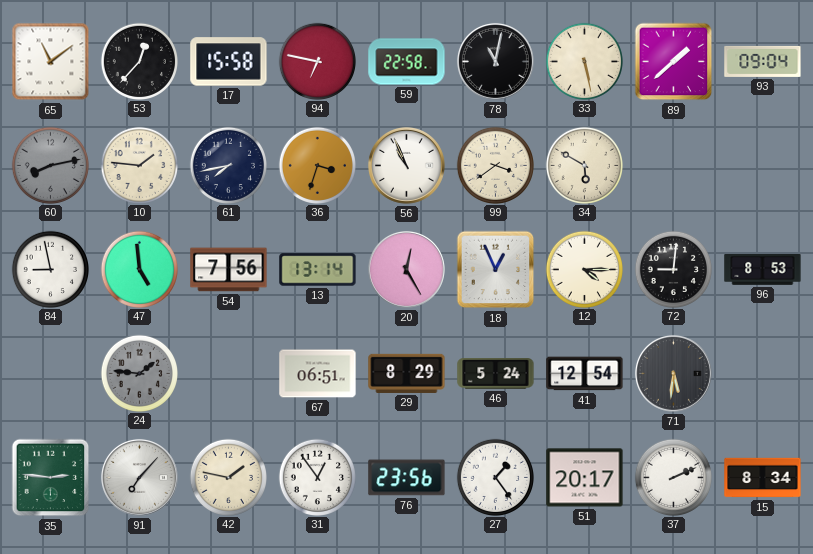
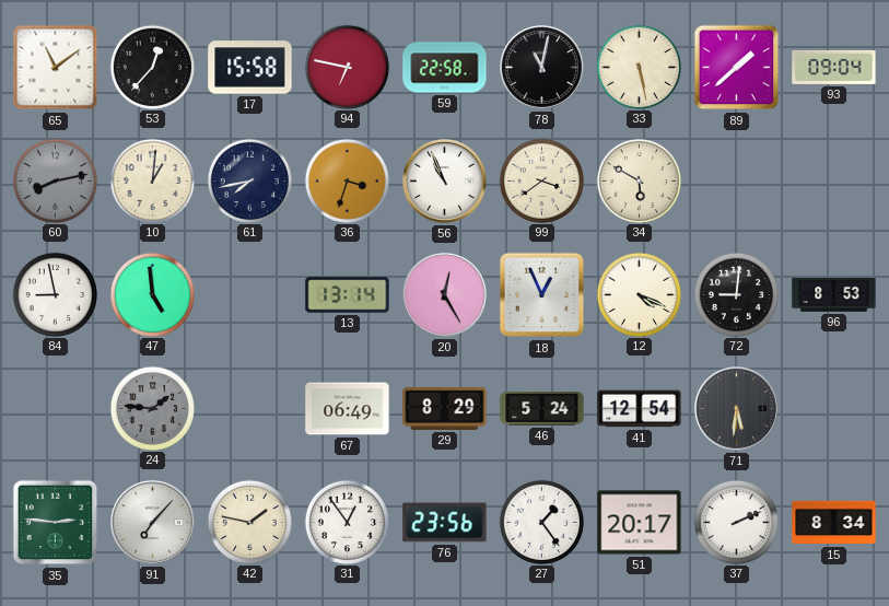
10: 1:46 -> 1:01 (152, 180)
54: 7:56 -> none (229, 270)
12: 4:15 -> 4:19 (639, 294)
67: 06:51 -> 06:49 (348, 409)
